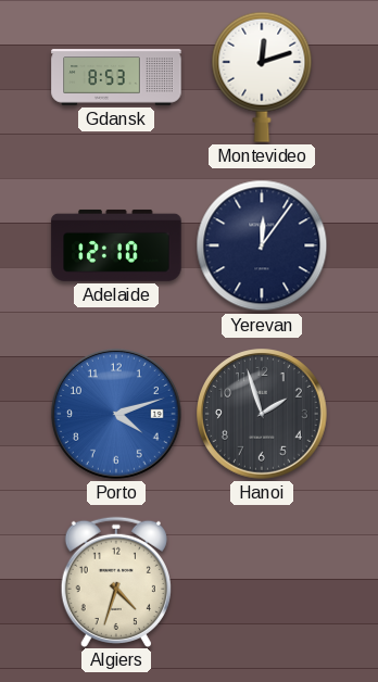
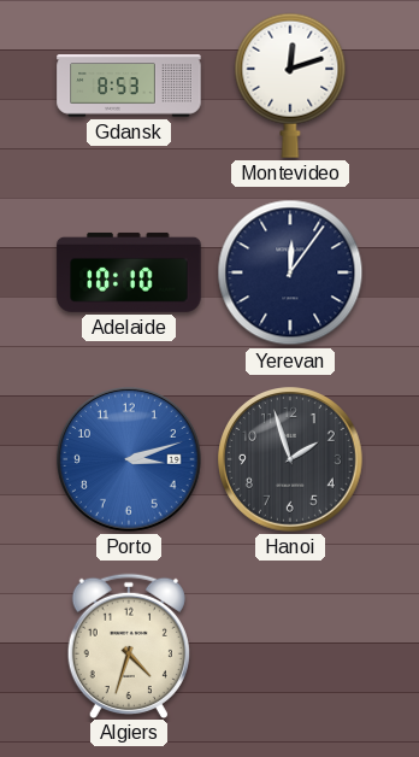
Adelaide: 12:10 -> 10:10 (129, 272)
Porto: 4:12 -> 3:12 (130, 460)
